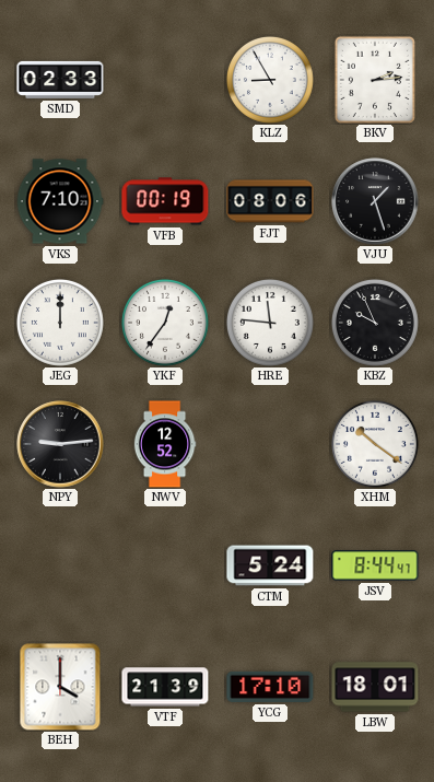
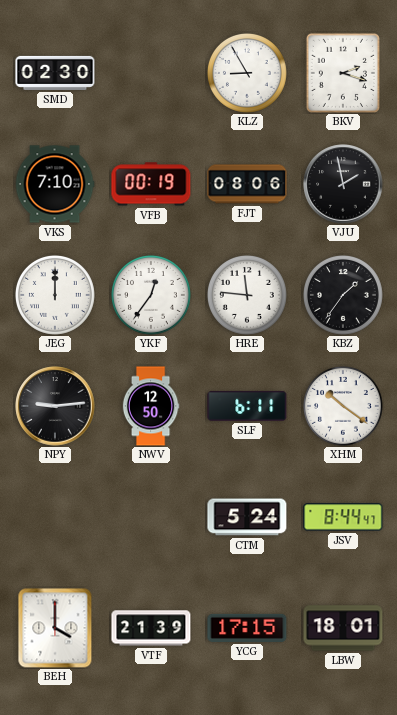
SMD: 02:33 -> 02:30 (55, 73)
BKV: 2:14 -> 2:18 (343, 73)
VJU: 1:27 -> 1:58 (343, 184)
KBZ: 9:56 -> 1:36 (343, 295)
NWV: 12:52 -> 12:50 (151, 406)
SLF: none -> 6:11 (247, 406)
YCG: 17:10 -> 17:15 (247, 628)
